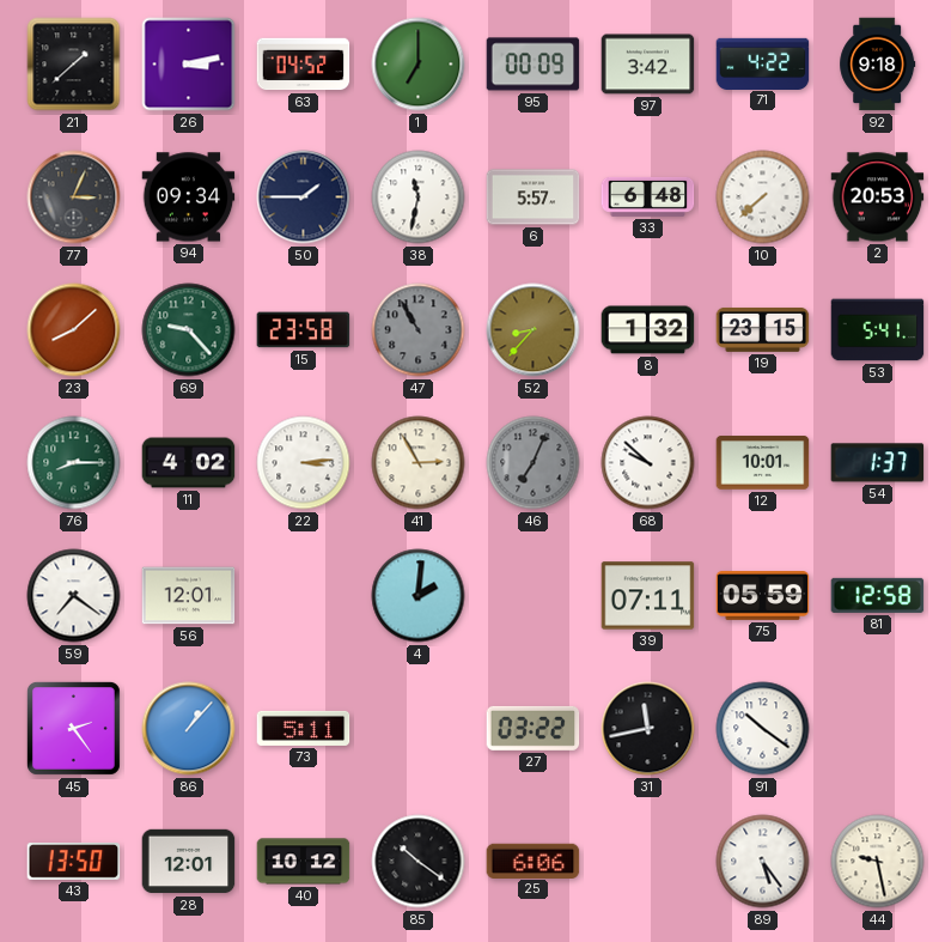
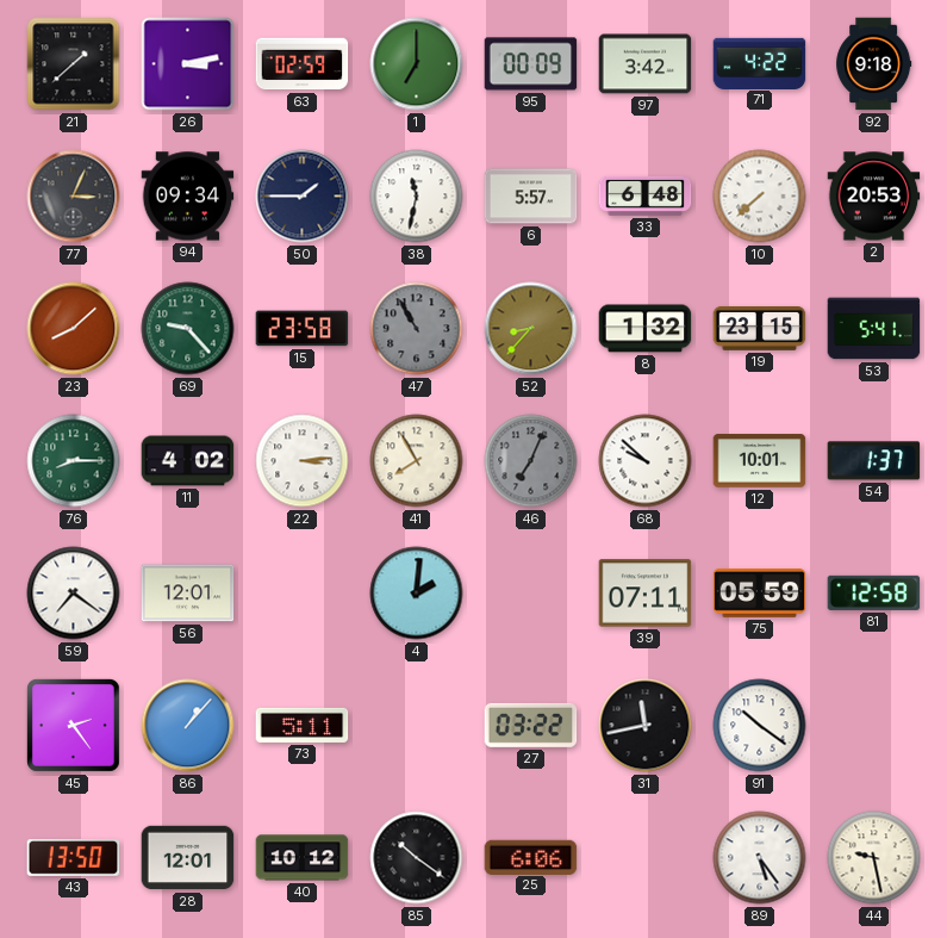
63: 04:52 -> 02:59 (303, 64)
41: 2:55 -> 7:55 (417, 461)
